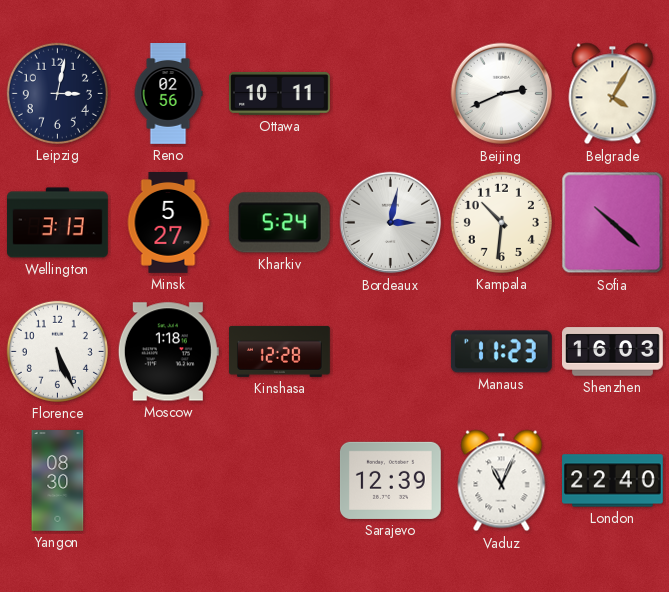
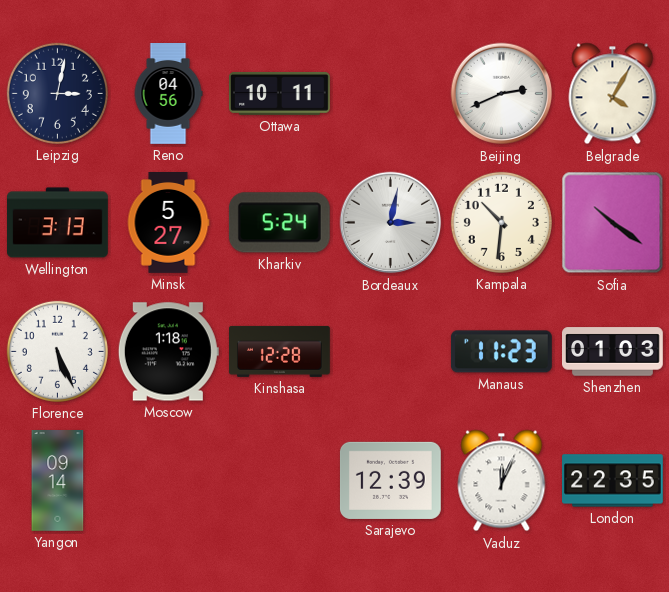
Reno: 02:56 -> 04:56 (168, 94)
Sofia: 10:22 -> 10:21 (613, 223)
Shenzhen: 16:03 -> 01:03 (613, 352)
Yangon: 08:30 -> 09:14 (58, 481)
Vaduz: 11:04 -> 12:04 (502, 481)
London: 22:40 -> 22:35 (613, 481)
